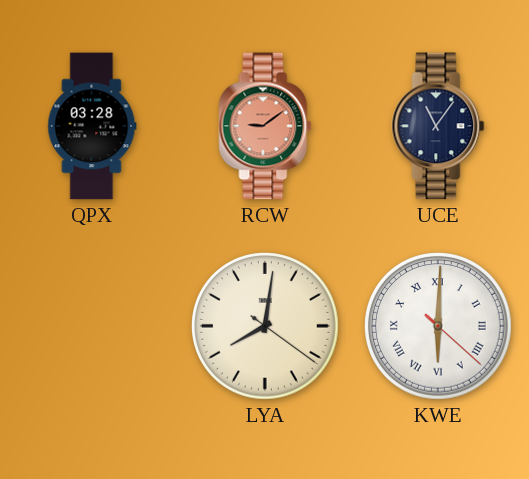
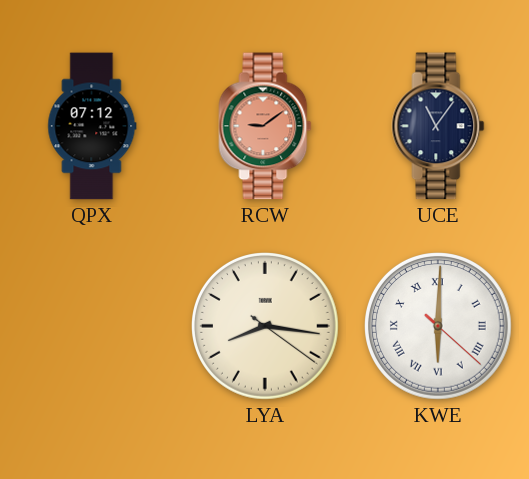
QPX: 03:28 -> 07:12 (92, 126)
LYA: 8:01 -> 8:16 (266, 327)
